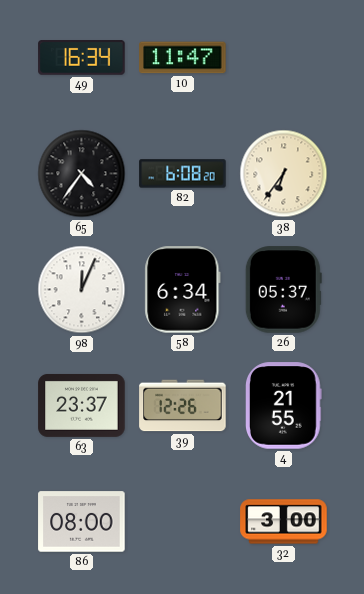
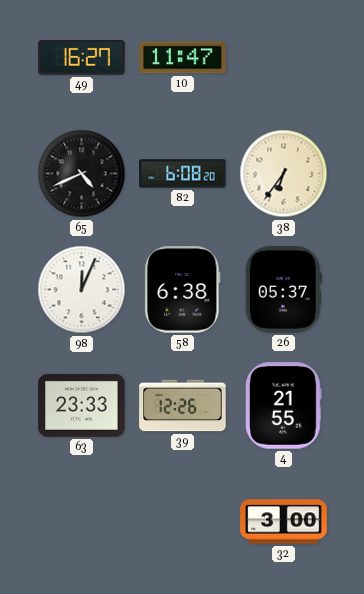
49: 16:34 -> 16:27 (82, 58)
65: 4:36 -> 4:41 (82, 174)
58: 6:34 -> 6:38 (183, 290)
63: 23:37 -> 23:33 (82, 405)
86: 08:00 -> none (82, 522)
